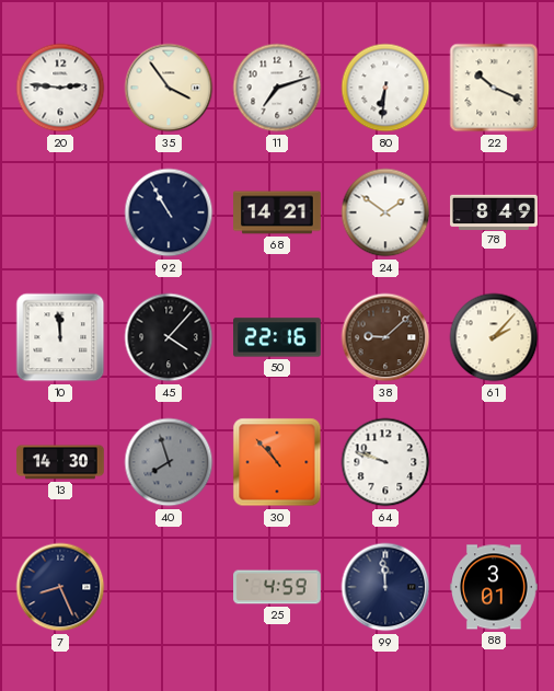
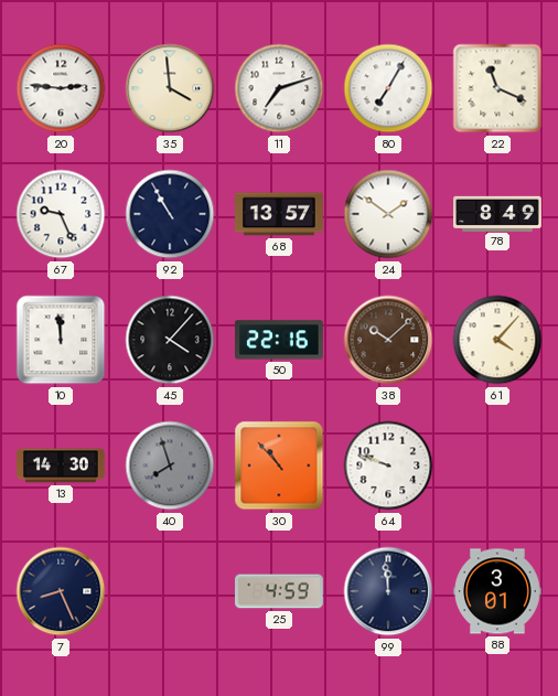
35: 3:54 -> 3:59 (170, 88)
80: 6:31 -> 7:05 (388, 88)
22: 10:19 -> 11:19 (497, 88)
67: none -> 9:26 (61, 214)
68: 14:21 -> 13:57 (279, 214)
38: 9:08 -> 10:08 (388, 340)
61: 2:07 -> 4:07 (497, 340)
